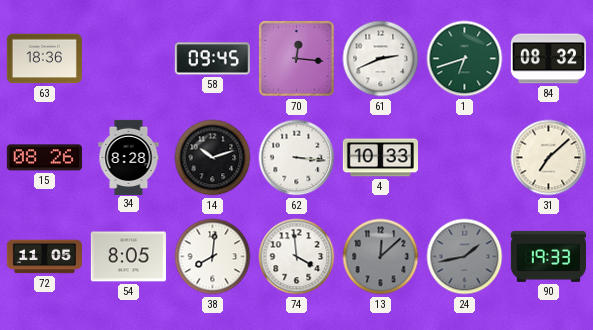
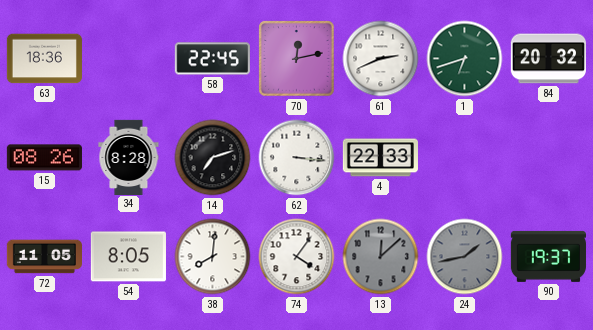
58: 09:45 -> 22:45 (212, 59)
70: 12:16 -> 12:13 (297, 59)
84: 08:32 -> 20:32 (548, 59)
14: 10:12 -> 7:12 (213, 158)
4: 10:33 -> 22:33 (380, 158)
31: 7:08 -> none (549, 158)
74: 3:59 -> 4:06 (297, 257)
90: 19:33 -> 19:37 (548, 256)
